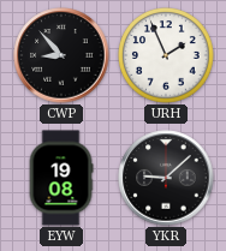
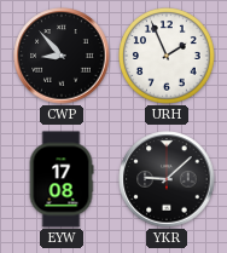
EYW: 19:08 -> 17:08 (62, 179)
